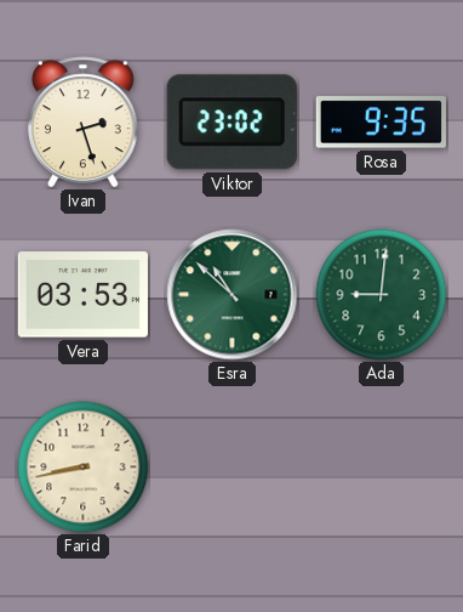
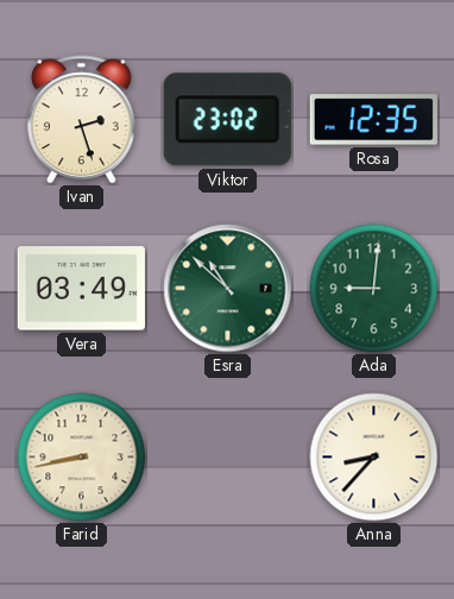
Rosa: 9:35 -> 12:35 (373, 120)
Vera: 03:53 -> 03:49 (81, 289)
Anna: none -> 8:37 (374, 458)
